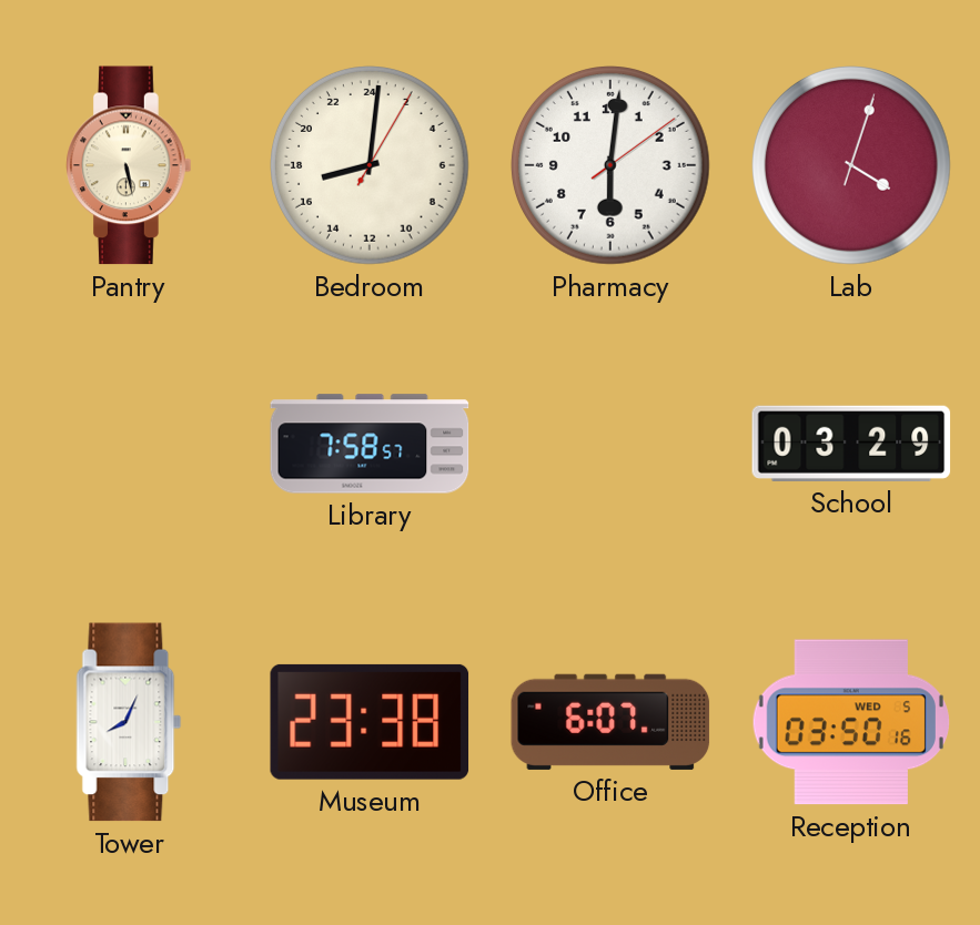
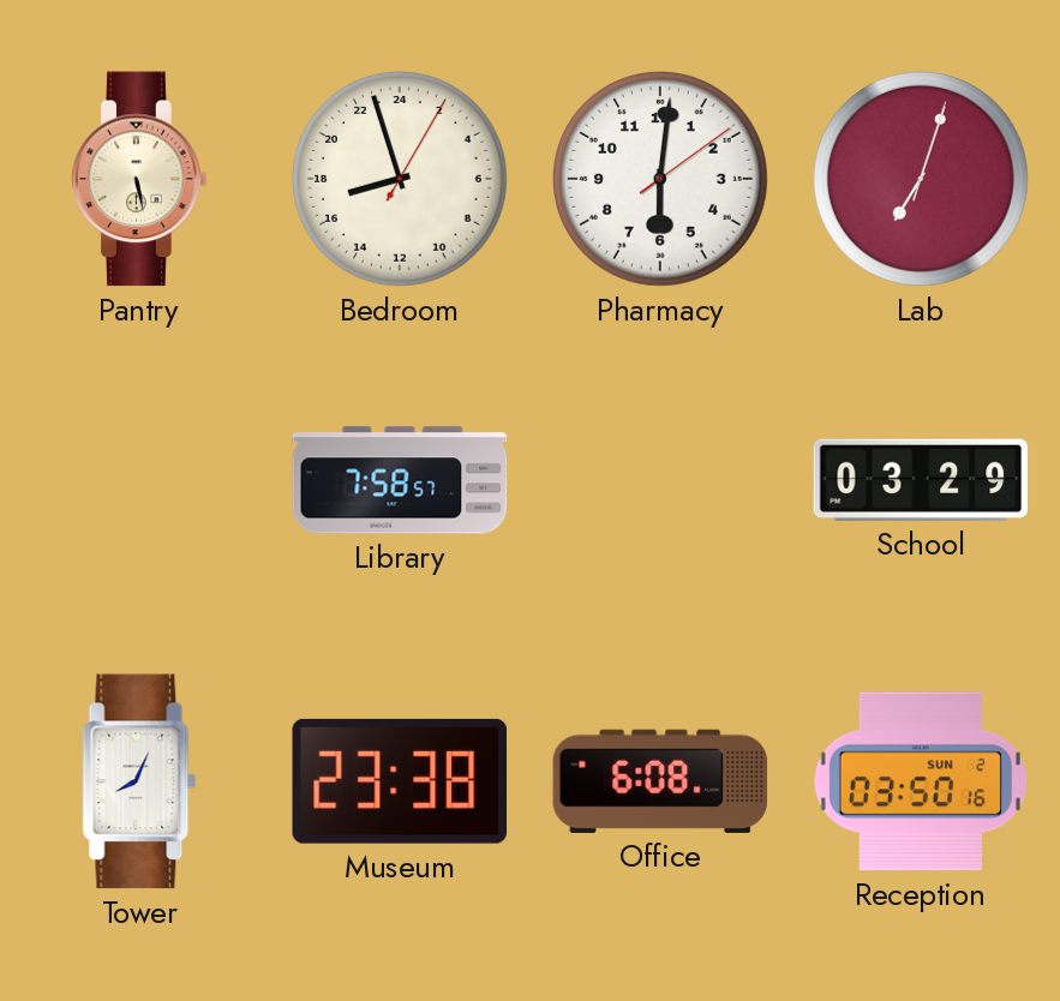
Bedroom: 17:01 -> 16:57 (401, 180)
Lab: 4:03 -> 7:03 (922, 180)
Office: 6:07 -> 6:08 (660, 781)
Reception date: WED 5 -> SUN 2 (921, 781)
